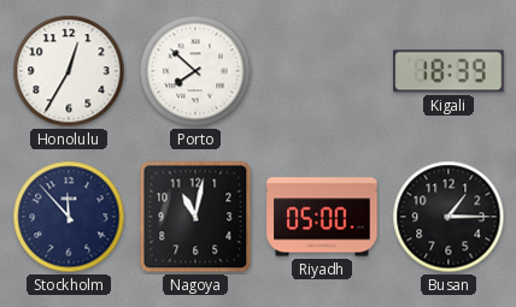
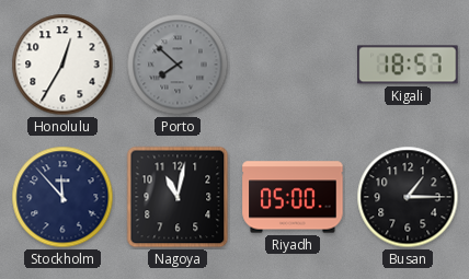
Porto dial: white -> grey (178, 65)
Kigali: 18:39 -> 18:57 (408, 65)
